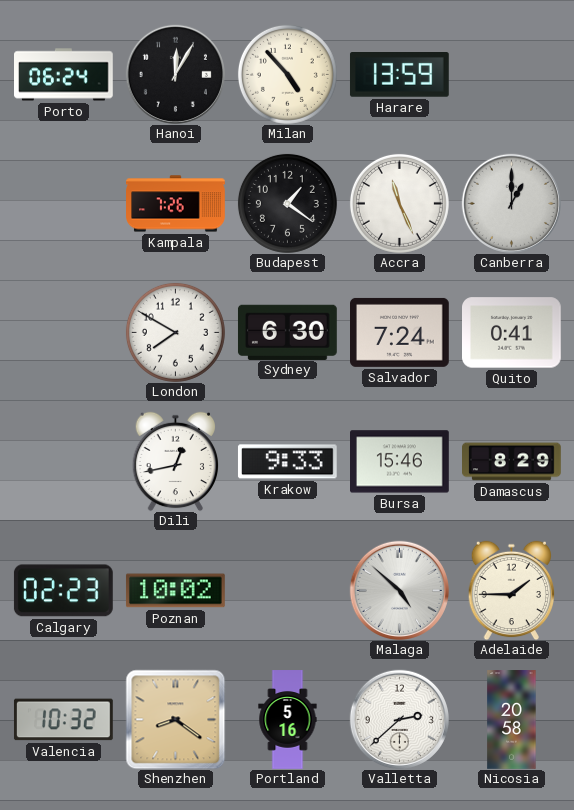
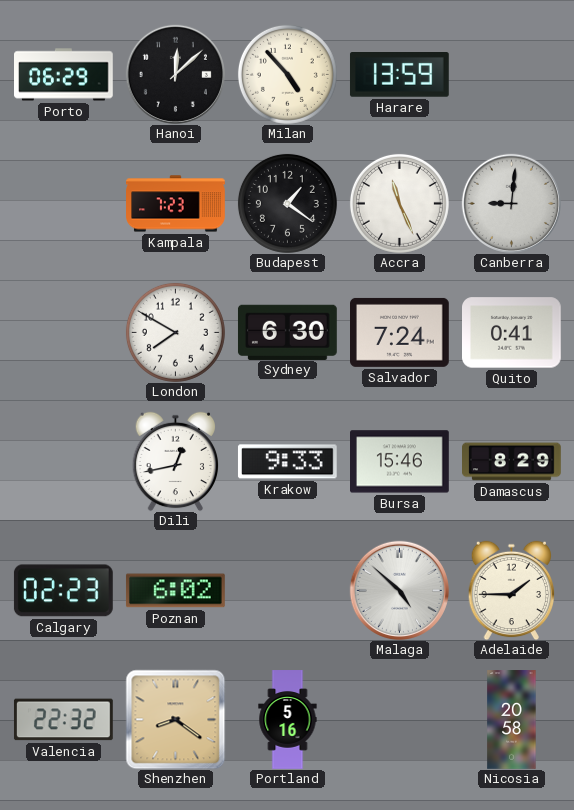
Porto: 06:24 -> 06:29 (64, 75)
Hanoi: 12:05 -> 12:08 (175, 74)
Kampala: 7:26 -> 7:23 (176, 204)
Canberra: 1:00 -> 9:01 (511, 203)
Poznan: 10:02 -> 6:02 (175, 591)
Valencia: 10:32 -> 22:32 (64, 720)
Valletta: 2:38 -> none (399, 719)
